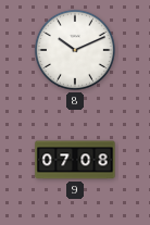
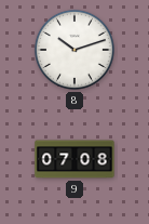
8: 10:11 -> 10:12 (74, 50)
